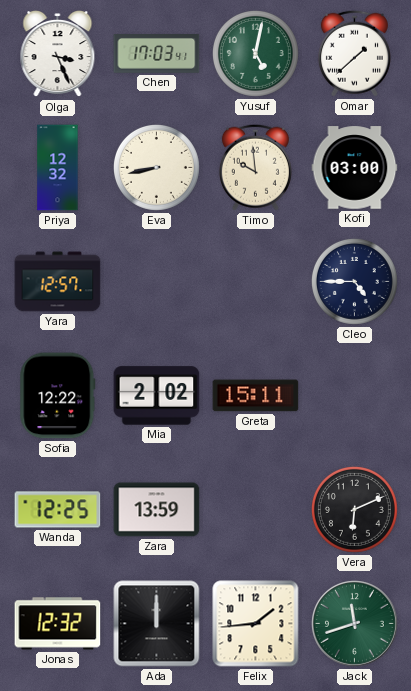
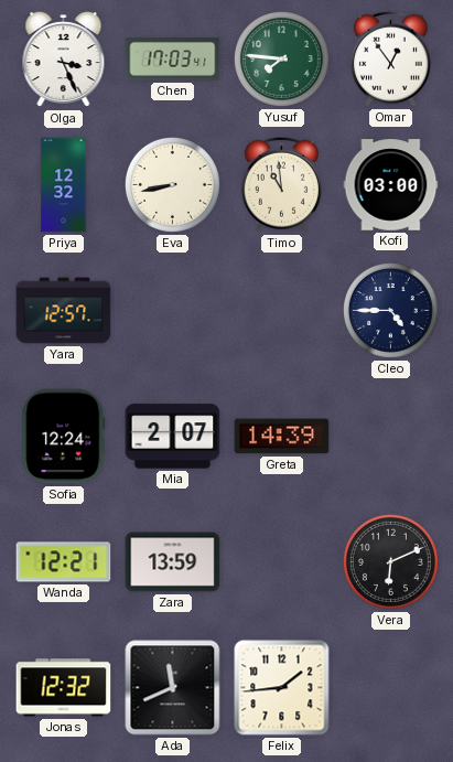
Yusuf: 5:02 -> 7:46 (281, 58)
Omar: 1:38 -> 12:54 (390, 58)
Timo: 9:59 -> 10:59 (281, 184)
Sofia: 12:22 -> 12:24 (64, 437)
Mia: 2:02 -> 2:07 (173, 437)
Greta: 15:11 -> 14:39 (282, 437)
Wanda: 12:25 -> 12:21 (64, 562)
Ada: 12:00 -> 11:41 (173, 688)
Jack: 11:42 -> none (355, 624)
